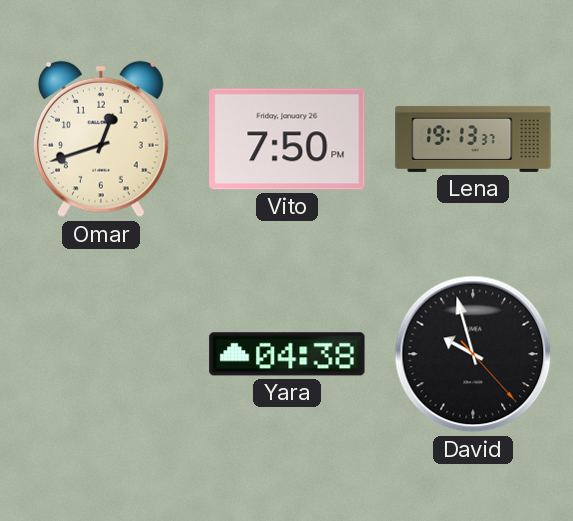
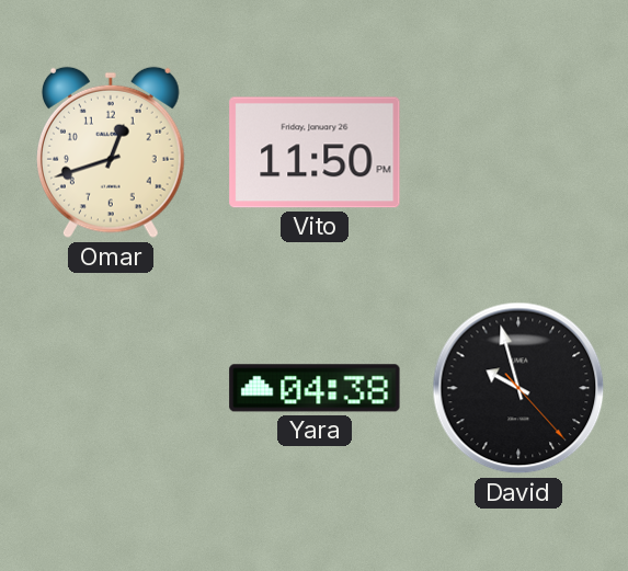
Vito: 7:50 -> 11:50 (315, 152)
Lena: 19:13 -> none (473, 139)
